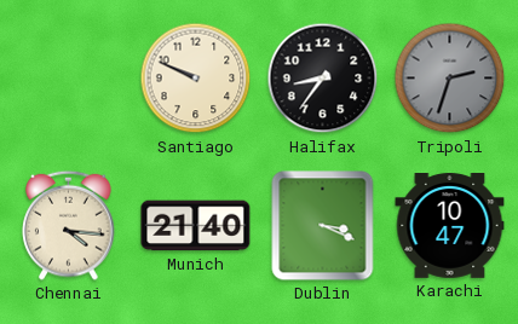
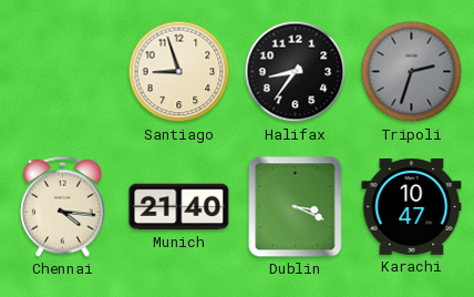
Santiago: 9:49 -> 8:57 (179, 72)
